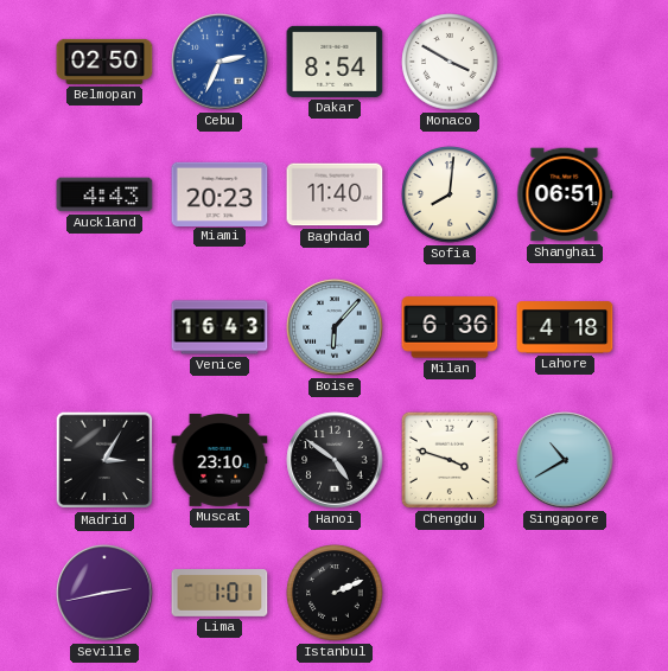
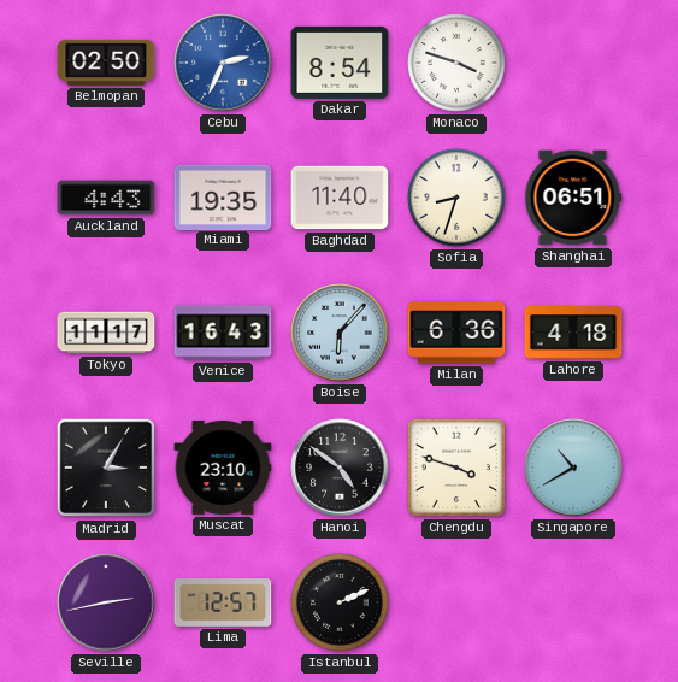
Monaco: 3:50 -> 3:48 (456, 63)
Miami: 20:23 -> 19:35 (223, 196)
Sofia: 8:01 -> 8:33 (456, 198)
Tokyo: none -> 11:17 (106, 333)
Lima: 1:01 -> 12:57 (223, 604)
